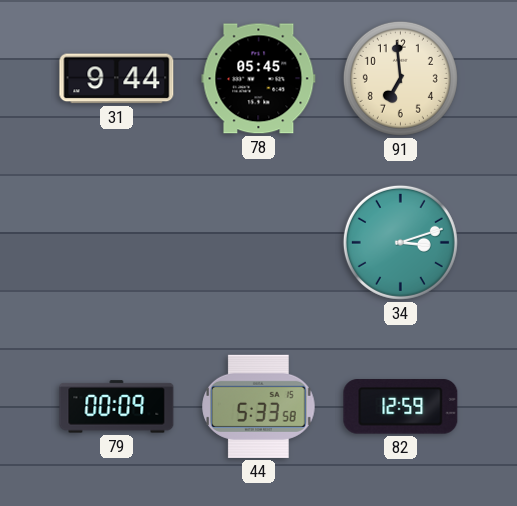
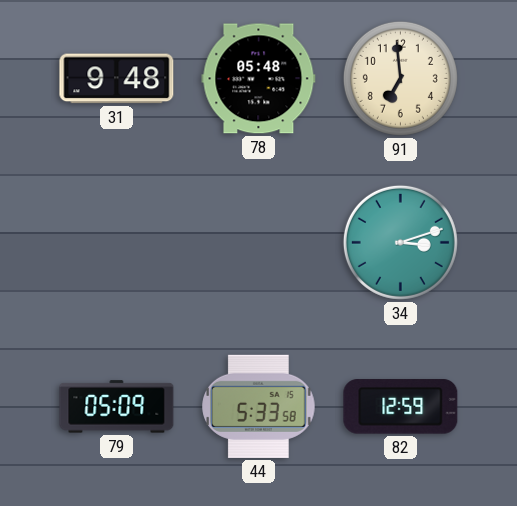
31: 9:44 -> 9:48 (117, 79)
78: 05:45 -> 05:48 (259, 79)
79: 00:09 -> 05:09 (117, 407)
